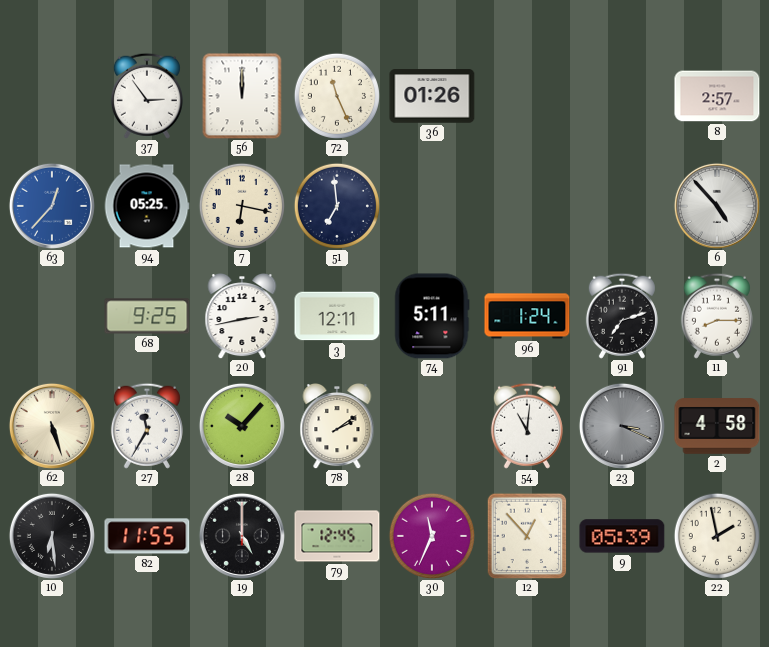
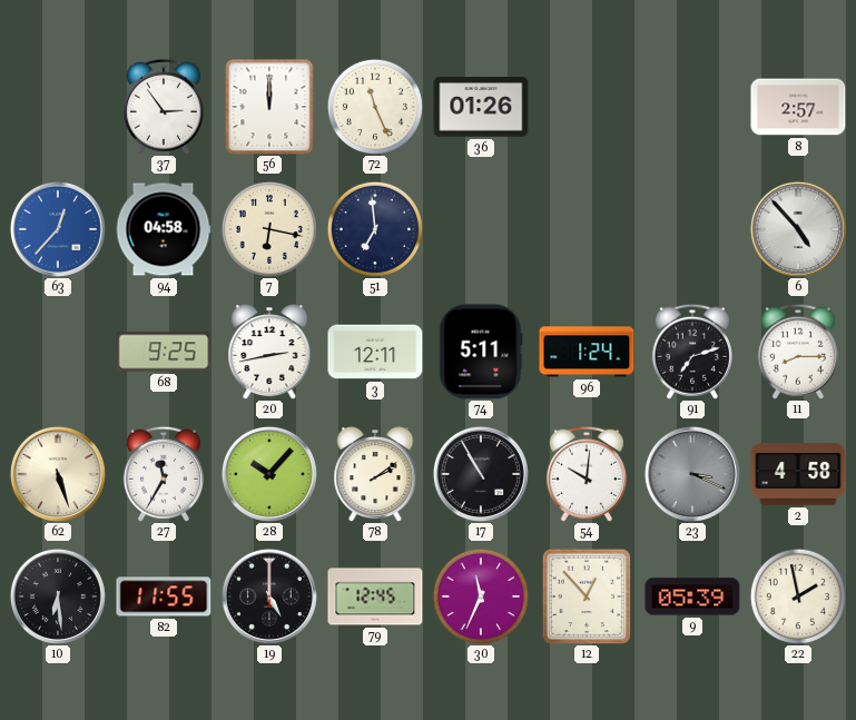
94: 05:25 -> 04:58 (164, 229)
17: none -> 10:55 (481, 474)
54: 11:01 -> 10:01 (587, 474)
